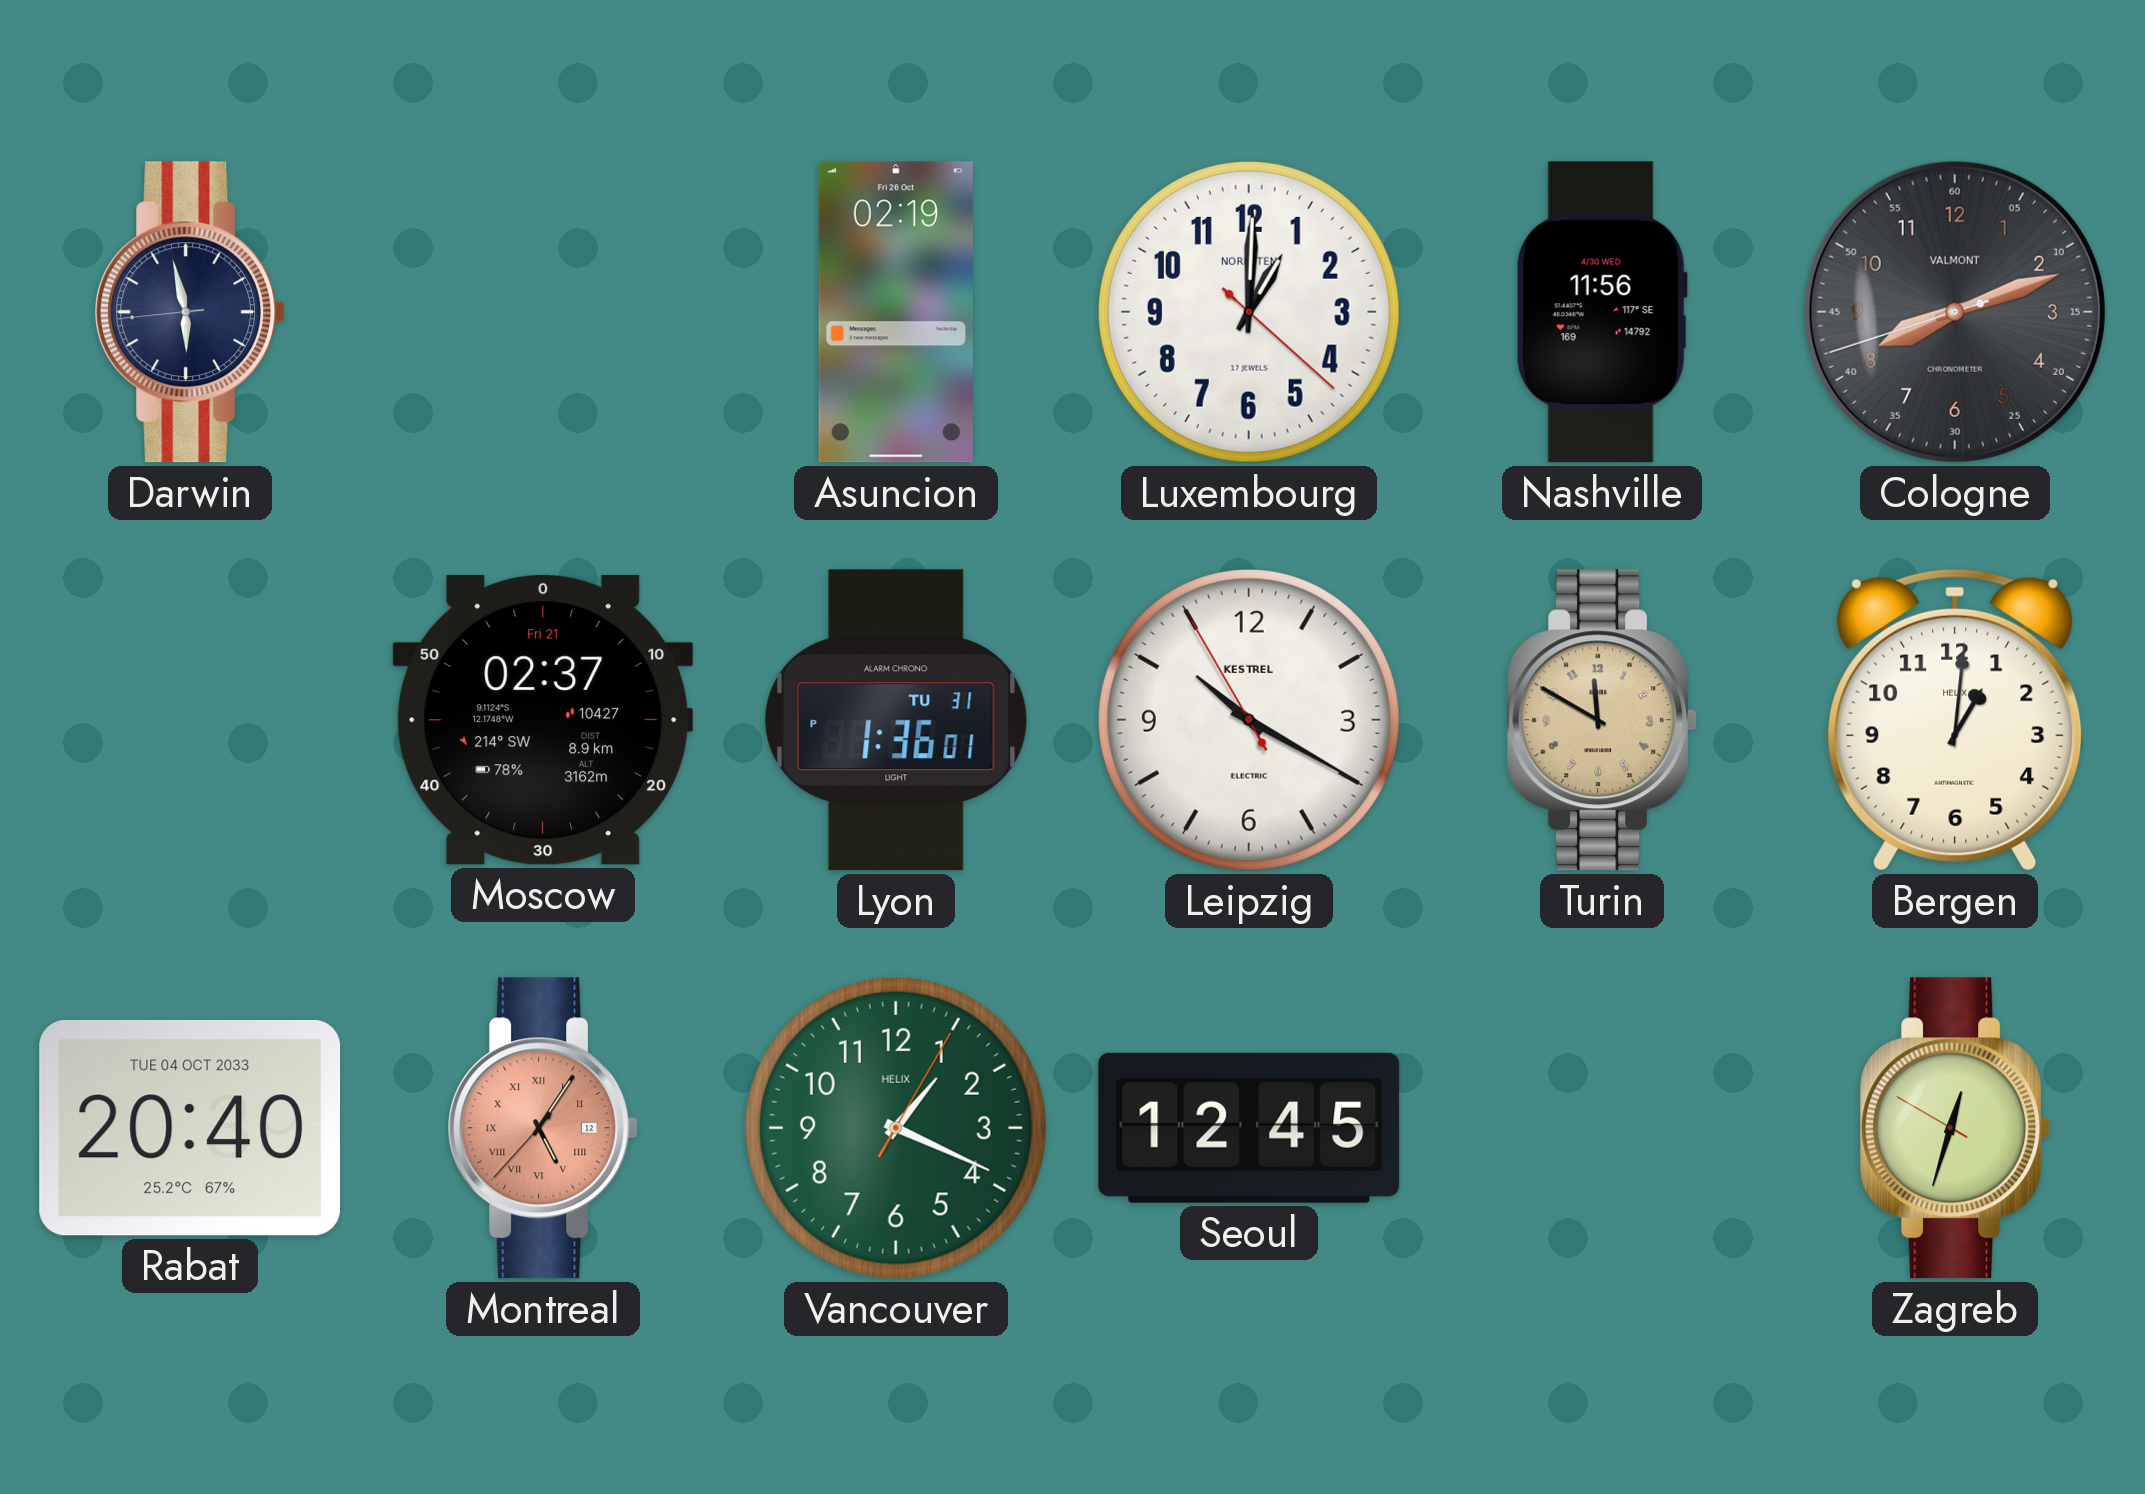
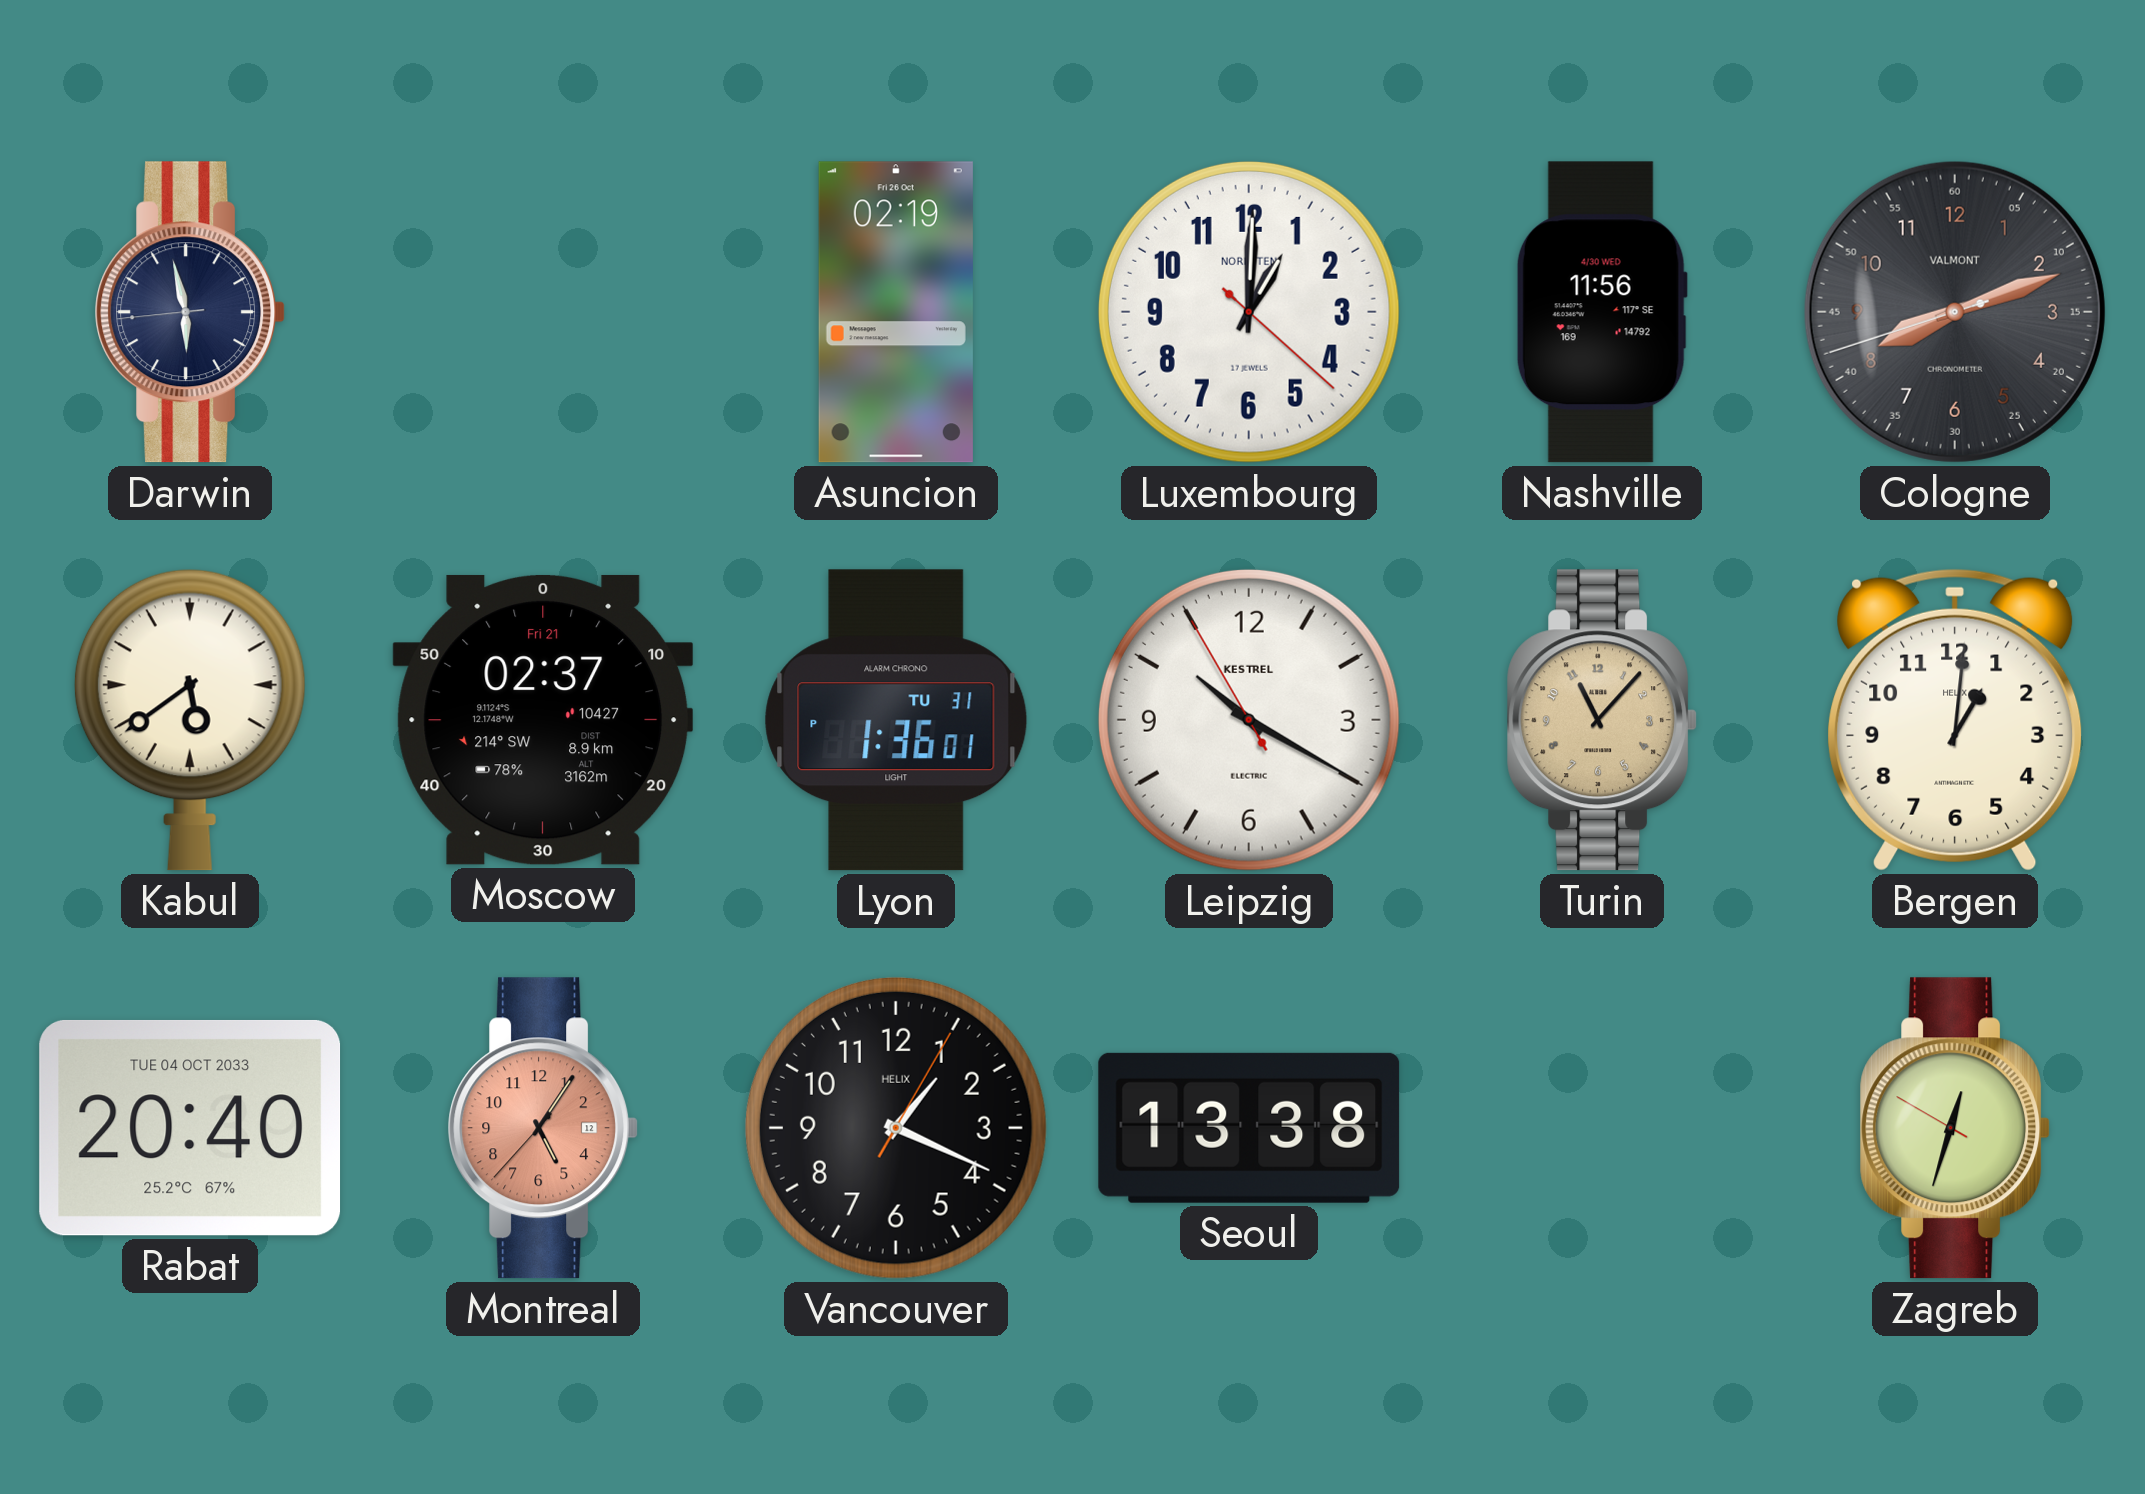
Kabul: none -> 5:39 (190, 720)
Turin: 11:50 -> 11:07 (1602, 720)
Montreal numerals: Roman -> Arabic (543, 1128)
Vancouver dial: green -> black (896, 1128)
Seoul: 12:45 -> 13:38 (1249, 1128)
